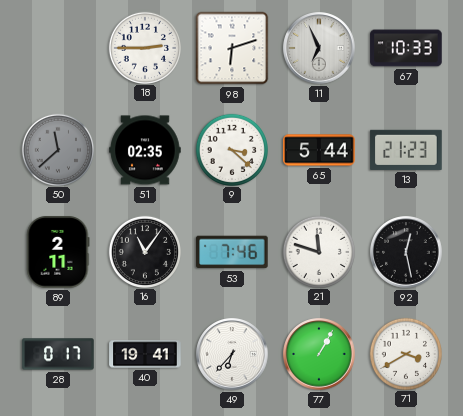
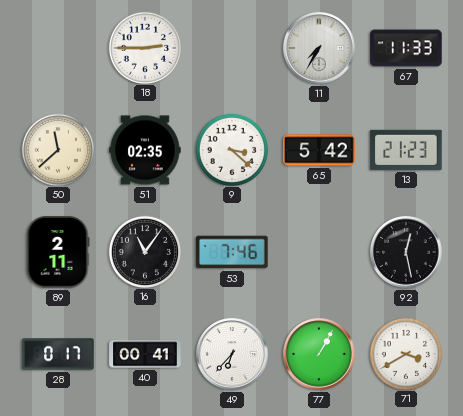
98: 6:12 -> none (232, 48)
11: 6:56 -> 7:35 (319, 48)
67: 10:33 -> 11:33 (406, 48)
50 dial: grey -> cream (57, 149)
65: 5:44 -> 5:42 (319, 150)
21: 11:48 -> none (318, 251)
40: 19:41 -> 00:41 (145, 354)
